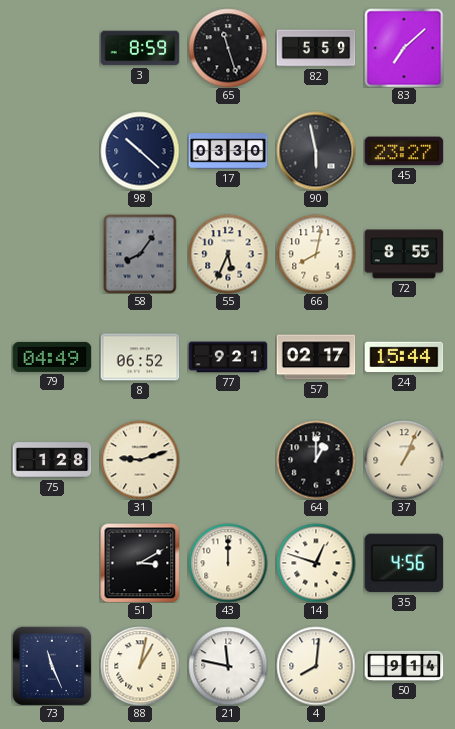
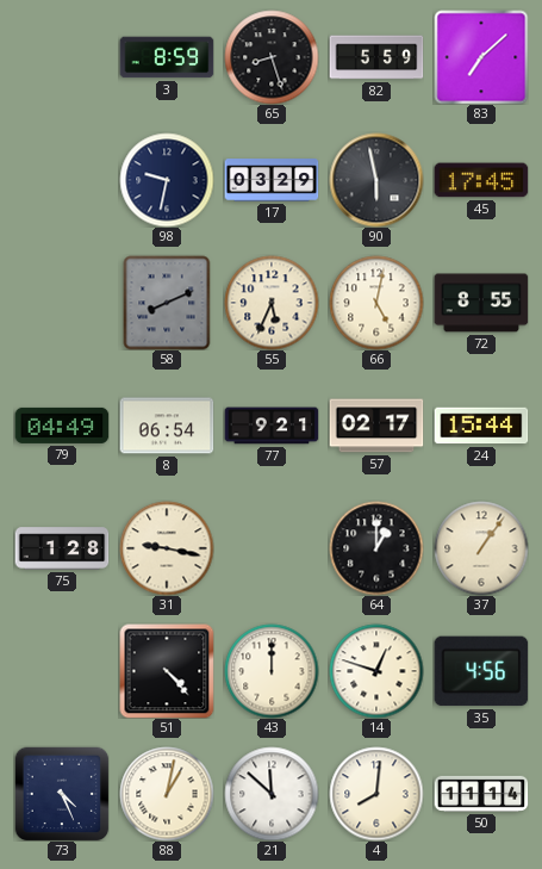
65: 11:27 -> 8:27 (272, 57)
98: 10:22 -> 9:32 (167, 180)
17: 03:30 -> 03:29 (272, 180)
45: 23:27 -> 17:45 (481, 180)
58: 8:06 -> 8:11 (167, 303)
66: 8:02 -> 5:02 (376, 303)
8: 06:52 -> 06:54 (167, 426)
31: 9:12 -> 9:17 (167, 548)
37: 1:04 -> 1:06 (481, 548)
51: 3:10 -> 4:23 (167, 671)
73: 11:26 -> 4:26 (62, 794)
21: 11:47 -> 11:52 (272, 794)
50: 9:14 -> 11:14 (481, 794)
